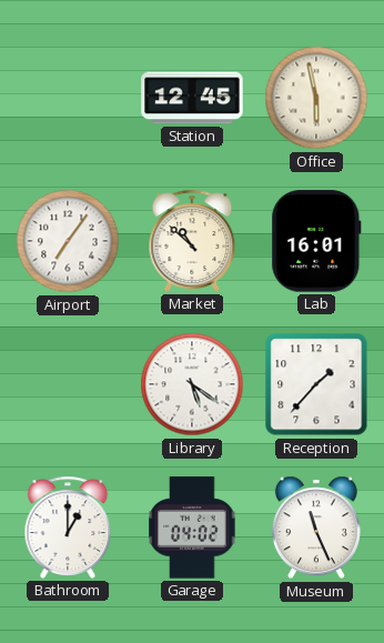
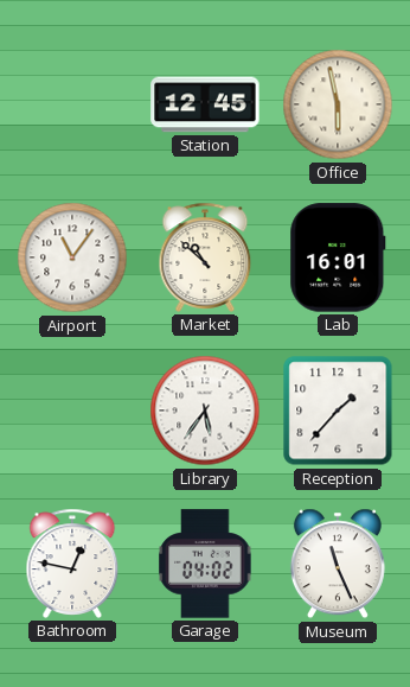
Airport: 7:06 -> 11:06 (72, 257)
Library: 5:21 -> 5:36 (205, 411)
Bathroom: 1:00 -> 12:47 (72, 564)
